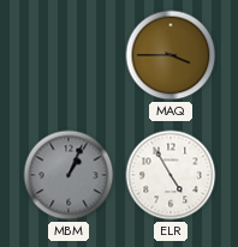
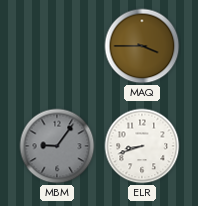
MBM: 1:04 -> 9:06 (57, 146)
ELR: 4:55 -> 8:42 (142, 146)
